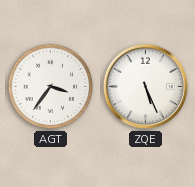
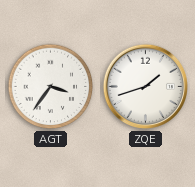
ZQE: 5:26 -> 1:42 (146, 87)
